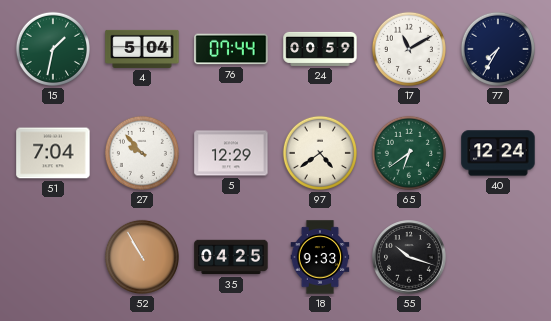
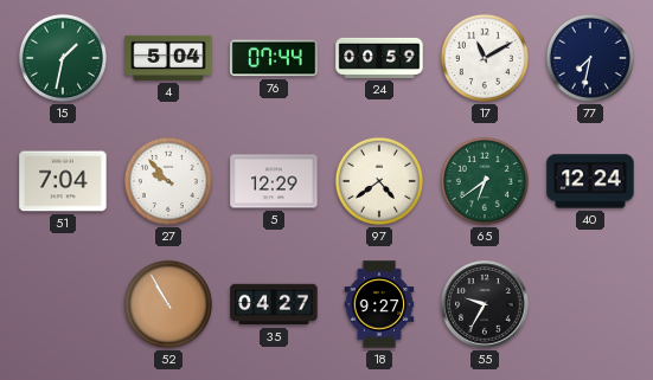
77: 7:35 -> 7:32 (590, 58)
35: 04:25 -> 04:27 (274, 304)
18: 9:33 -> 9:27 (379, 304)
55: 10:18 -> 9:35 (485, 304)
